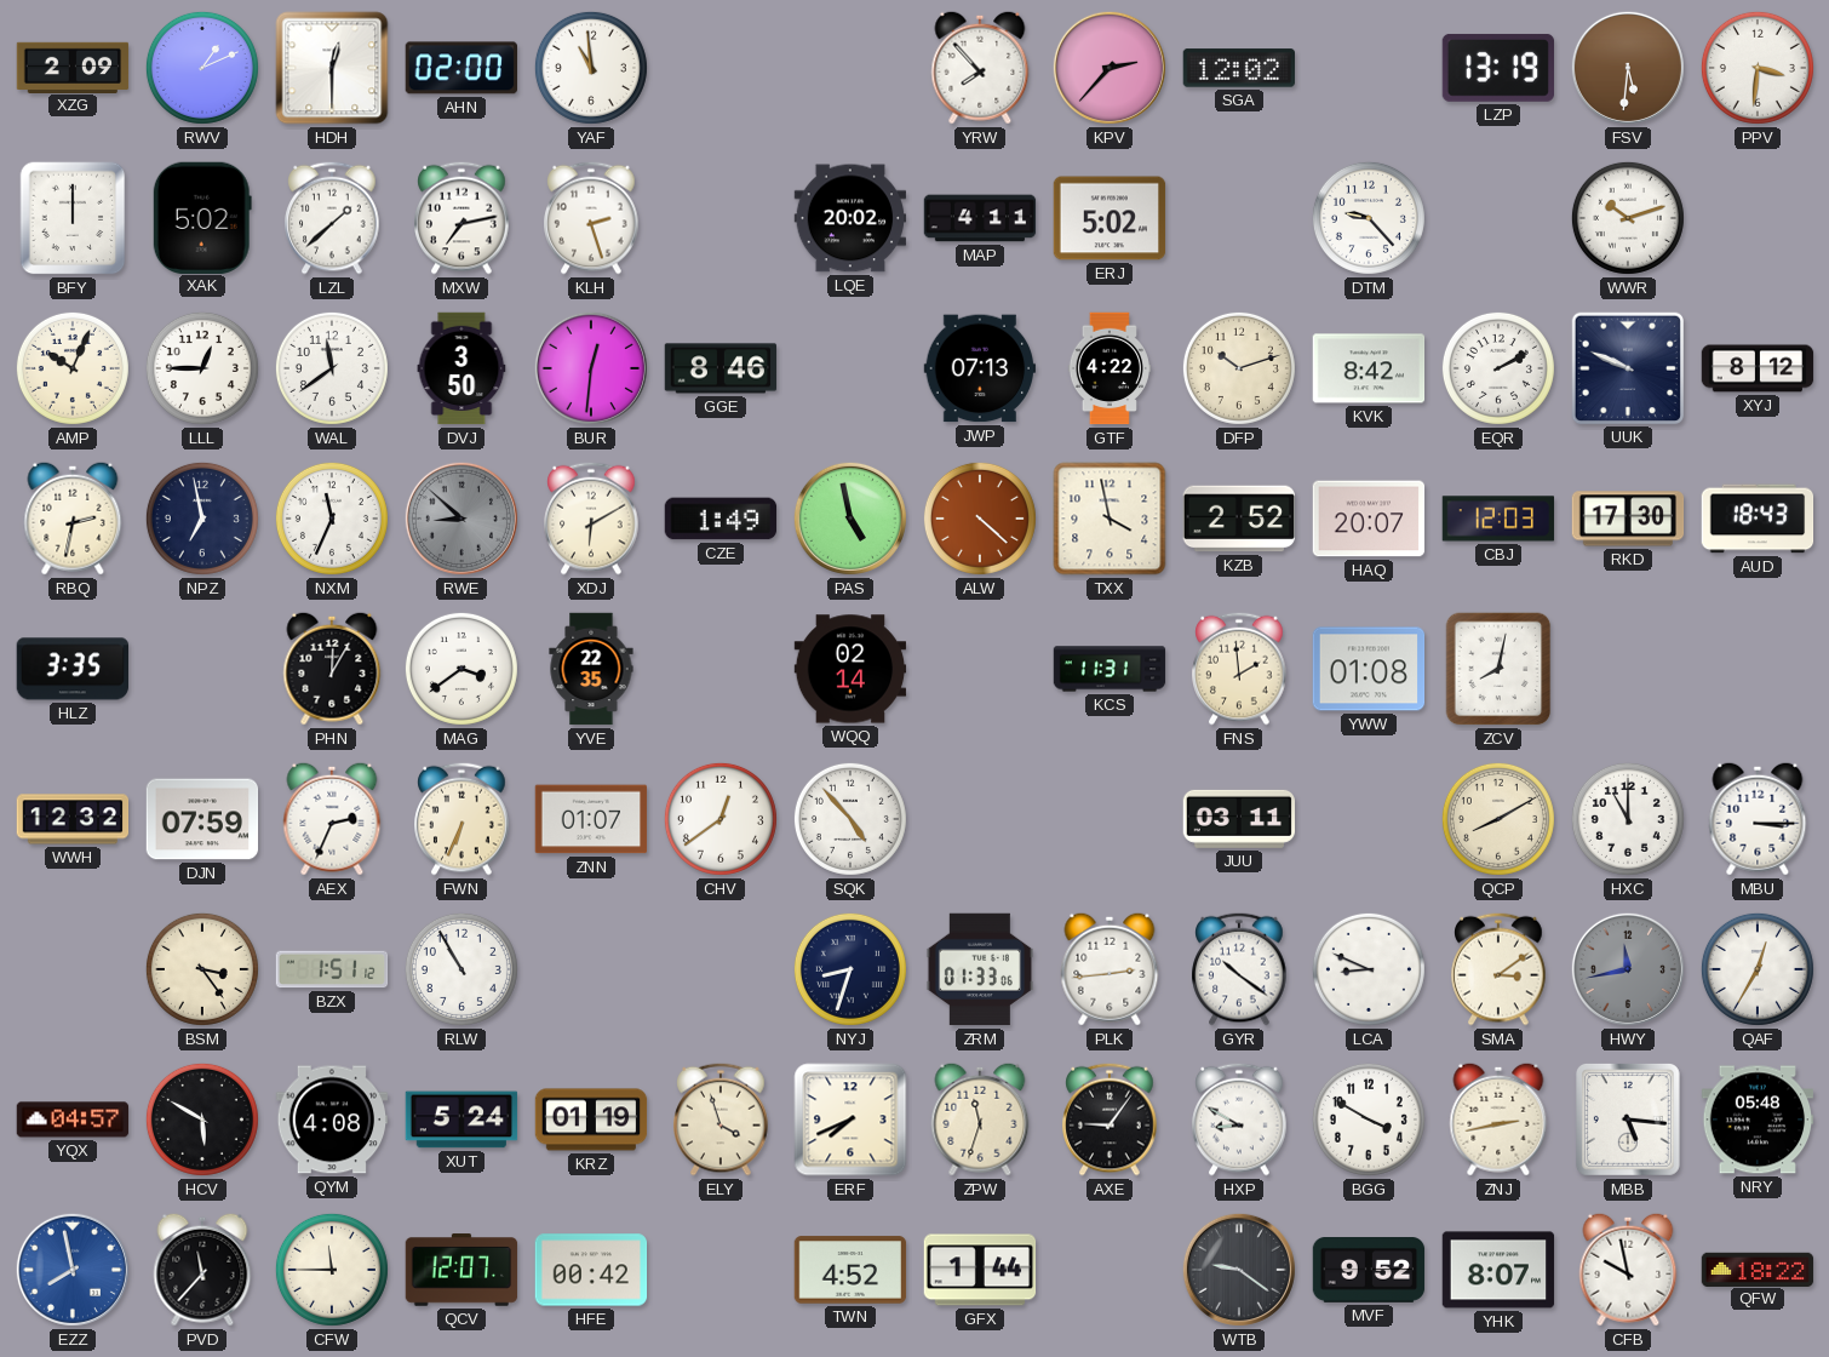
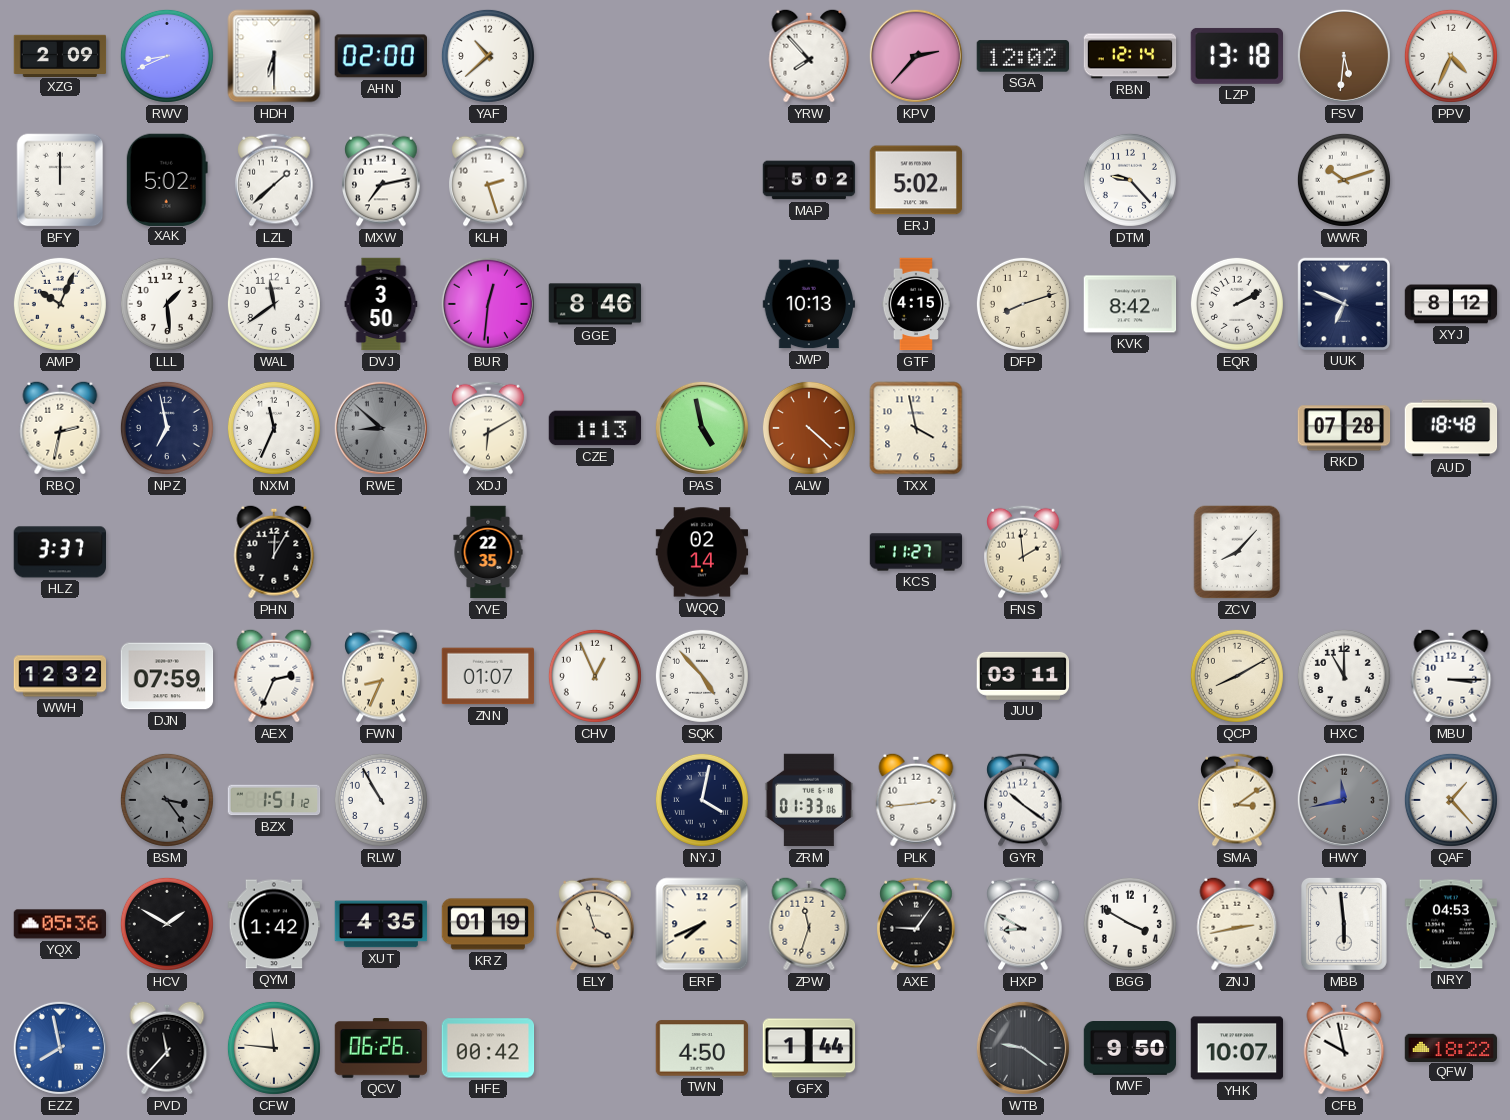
RWV: 1:11 -> 8:41 (167, 56)
HDH: 12:30 -> 6:30 (274, 56)
YAF: 10:59 -> 10:38 (488, 56)
RBN: none -> 12:14 (1130, 56)
LZP: 13:19 -> 13:18 (1236, 56)
PPV: 3:31 -> 4:34 (1451, 56)
LQE: 20:02 -> none (850, 218)
MAP: 4:11 -> 5:02 (809, 180)
LLL: 12:45 -> 1:29 (167, 304)
JWP: 07:13 -> 10:13 (809, 304)
GTF: 4:22 -> 4:15 (915, 304)
DFP: 10:12 -> 8:12 (1023, 304)
UUK: 9:49 -> 6:49 (1343, 303)
CZE: 1:49 -> 1:13 (595, 428)
KZB: 2:52 -> none (1238, 519)
HAQ: 20:07 -> none (1369, 519)
CBJ: 12:03 -> none (1498, 519)
RKD: 17:30 -> 07:28 (1344, 428)
AUD: 18:43 -> 18:48 (1451, 428)
HLZ: 3:35 -> 3:37 (59, 552)
MAG: 3:39 -> none (461, 669)
KCS: 11:31 -> 11:27 (916, 552)
YWW: 01:08 -> none (1369, 669)
ZCV: 8:02 -> 8:07 (1237, 552)
FWN: 6:34 -> 8:34 (381, 676)
CHV: 12:39 -> 12:56 (595, 676)
BSM dial: cream -> grey (167, 800)
NYJ: 8:33 -> 4:02 (702, 800)
LCA: 8:49 -> none (1369, 969)
QAF: 12:35 -> 1:23 (1451, 800)
YQX: 04:57 -> 05:36 (60, 924)
HCV: 5:50 -> 1:50 (167, 924)
QYM: 4:08 -> 1:42 (274, 924)
XUT: 5:24 -> 4:35 (381, 924)
MBB: 5:16 -> 5:59 (1344, 924)
NRY: 05:48 -> 04:53 (1451, 924)
CFW: 11:45 -> 11:46 (274, 1048)
QCV: 12:07 -> 06:26 (381, 1048)
TWN: 4:52 -> 4:50 (702, 1048)
MVF: 9:52 -> 9:50 (1130, 1049)
YHK: 8:07 -> 10:07 (1237, 1048)
